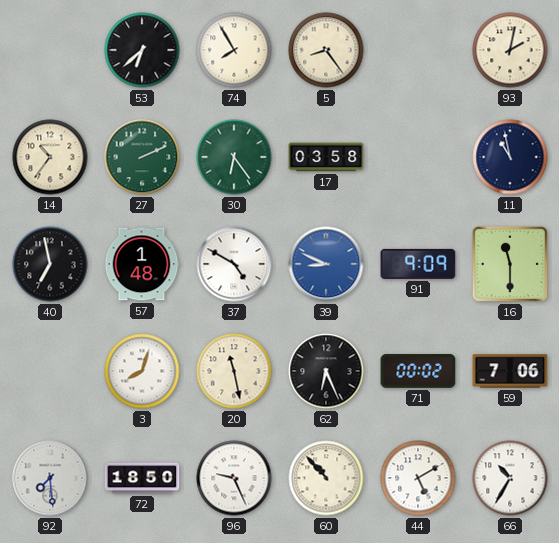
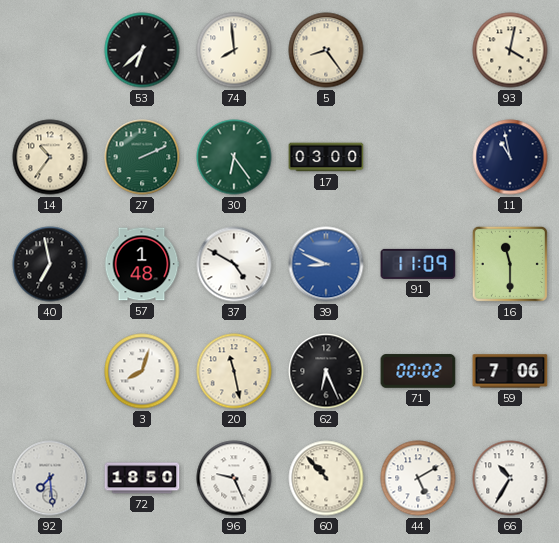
74: 7:55 -> 7:59 (234, 50)
93: 2:02 -> 4:02 (510, 50)
17: 03:58 -> 03:00 (326, 157)
91: 9:09 -> 11:09 (418, 264)
